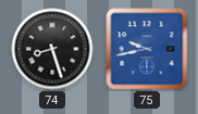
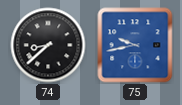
74: 8:27 -> 8:38 (48, 45)
